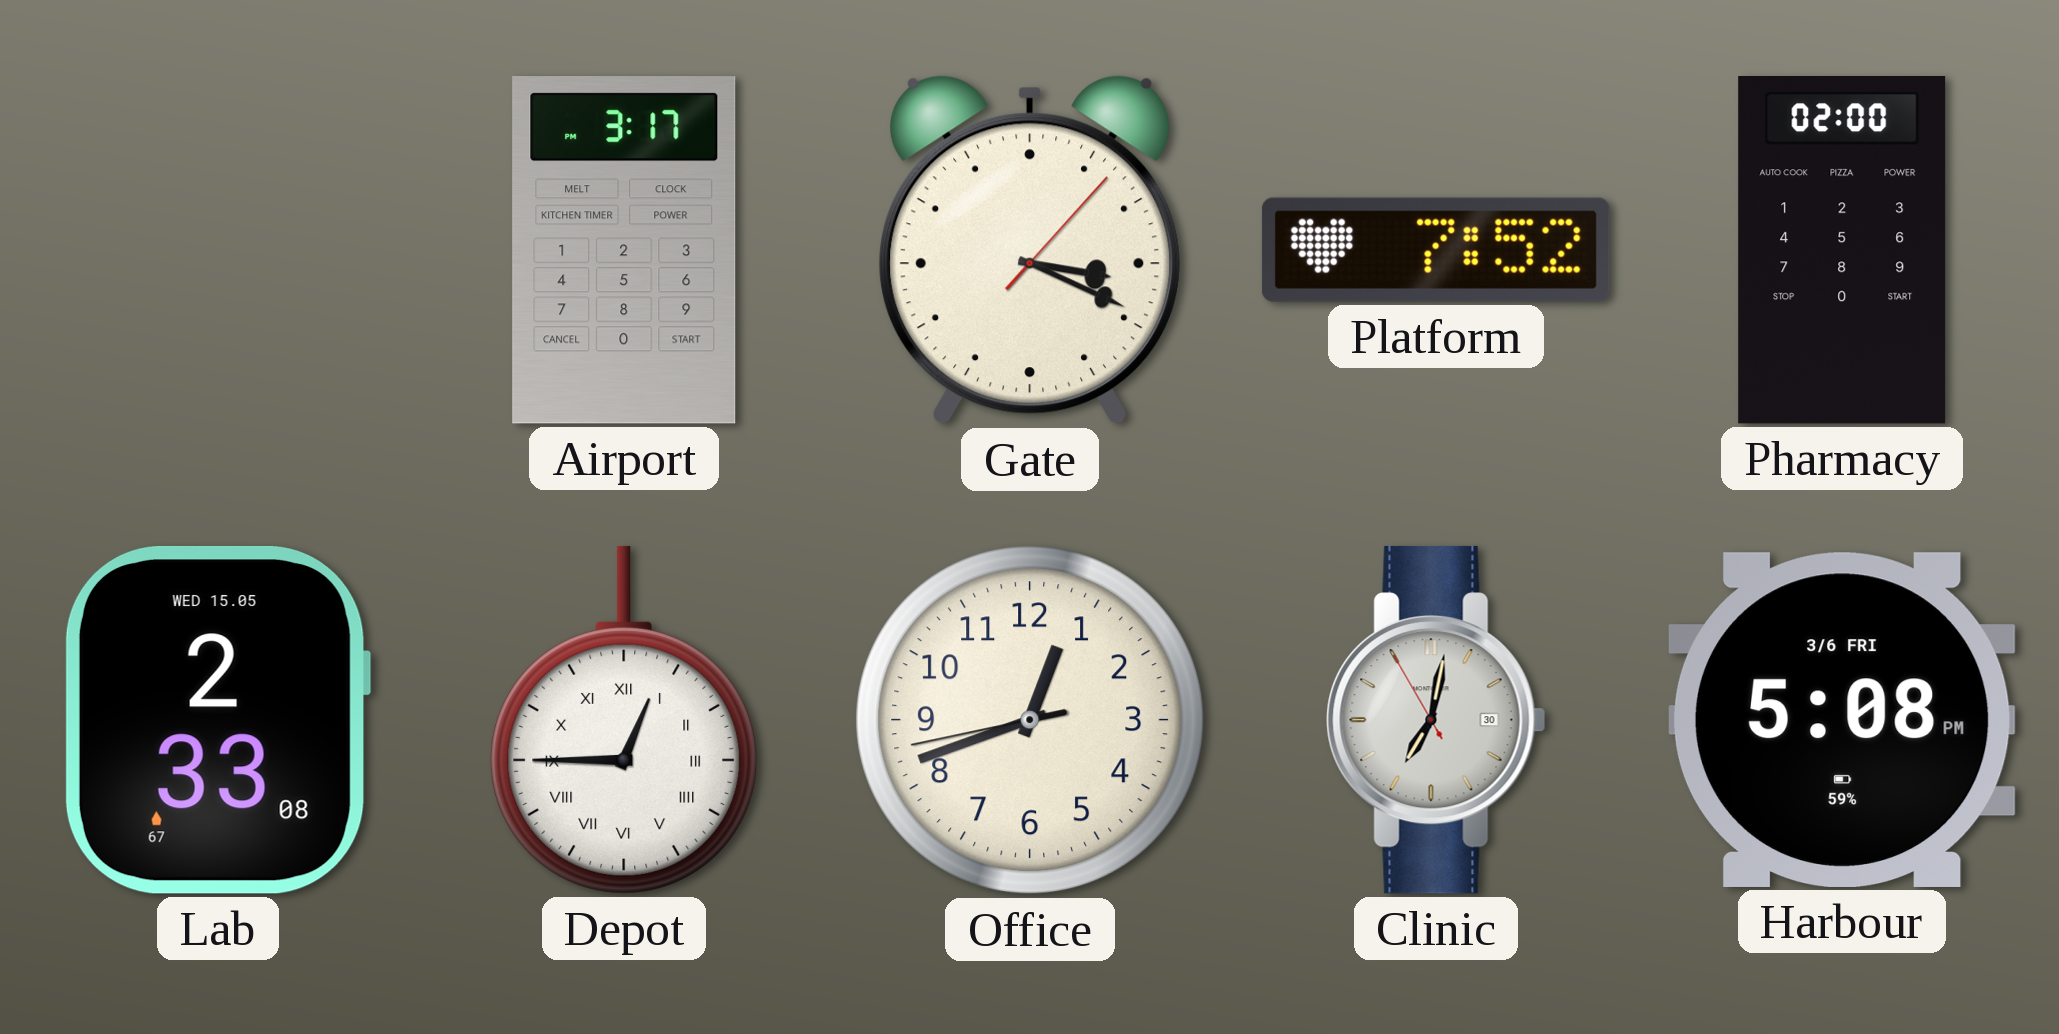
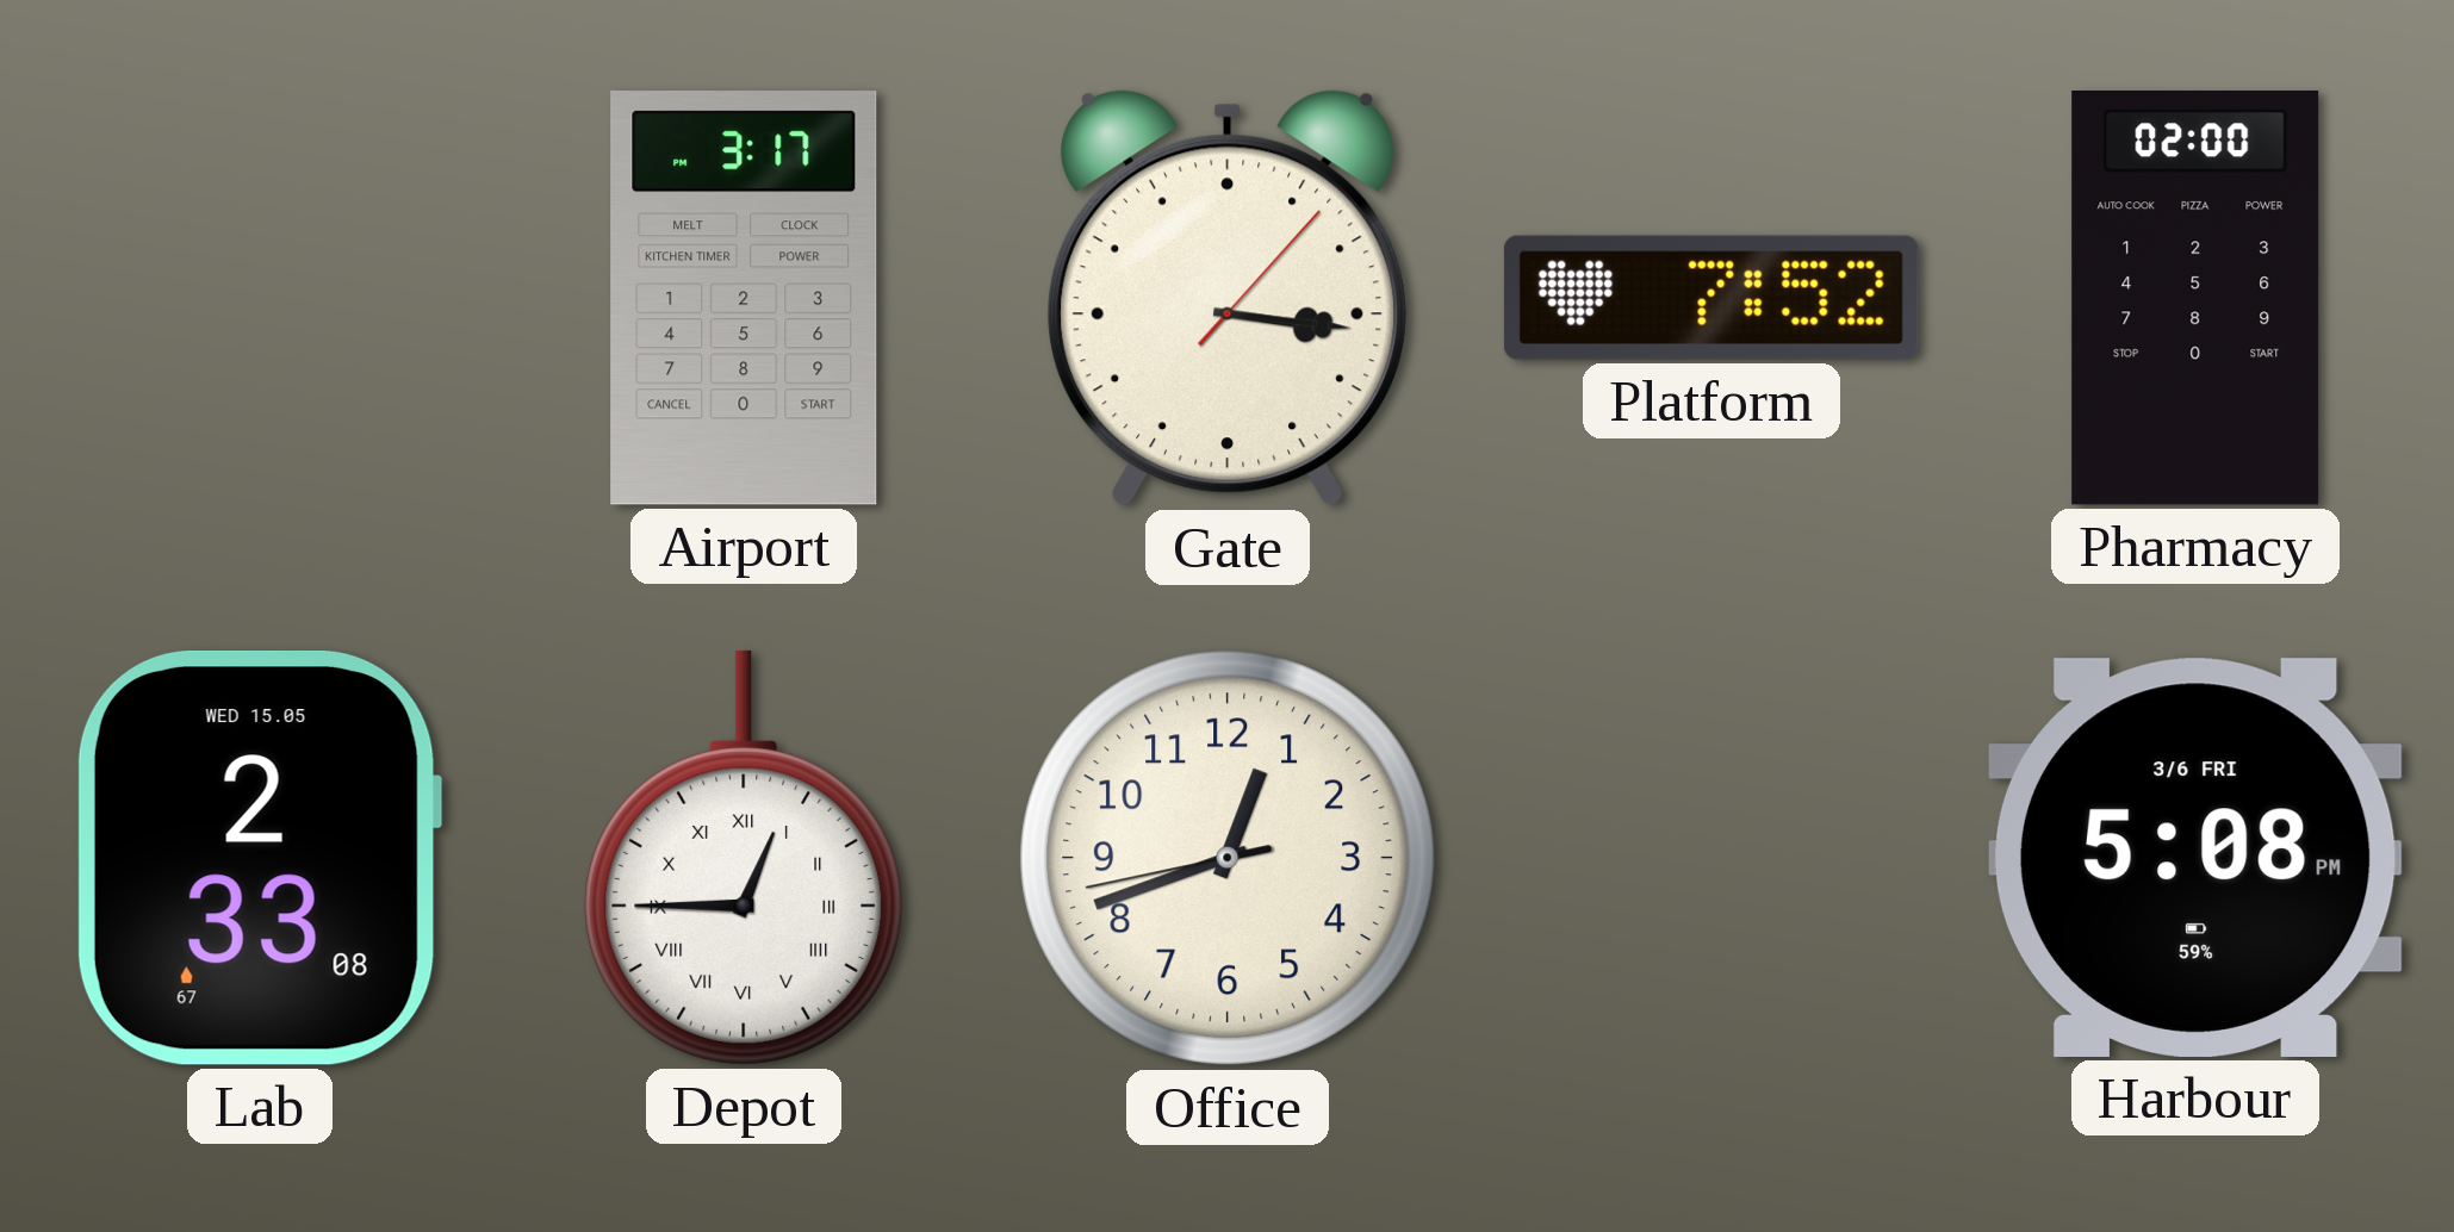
Gate: 3:19 -> 3:16 (1226, 298)
Clinic: 7:01 -> none (1436, 720)
